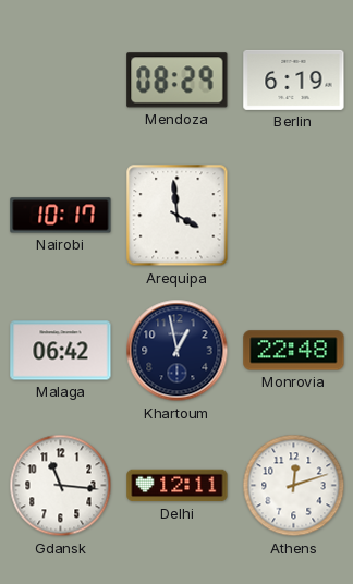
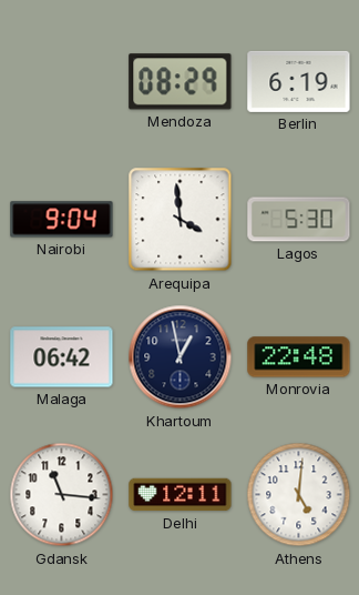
Nairobi: 10:17 -> 9:04 (62, 220)
Lagos: none -> 5:30 (299, 220)
Athens: 12:12 -> 5:01 (299, 495)
